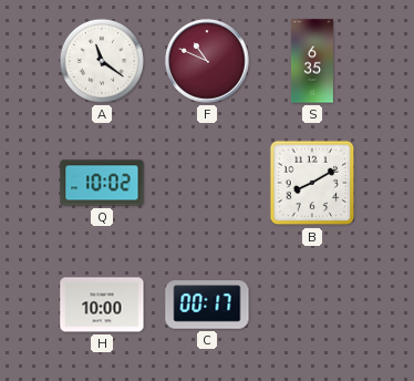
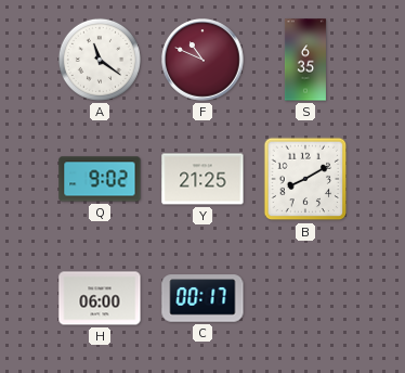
Q: 10:02 -> 9:02 (100, 179)
Y: none -> 21:25 (203, 179)
H: 10:00 -> 06:00 (100, 298)
